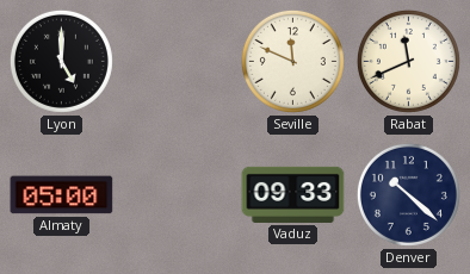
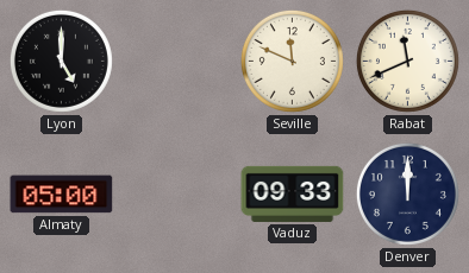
Denver: 10:22 -> 12:00 (407, 193)
